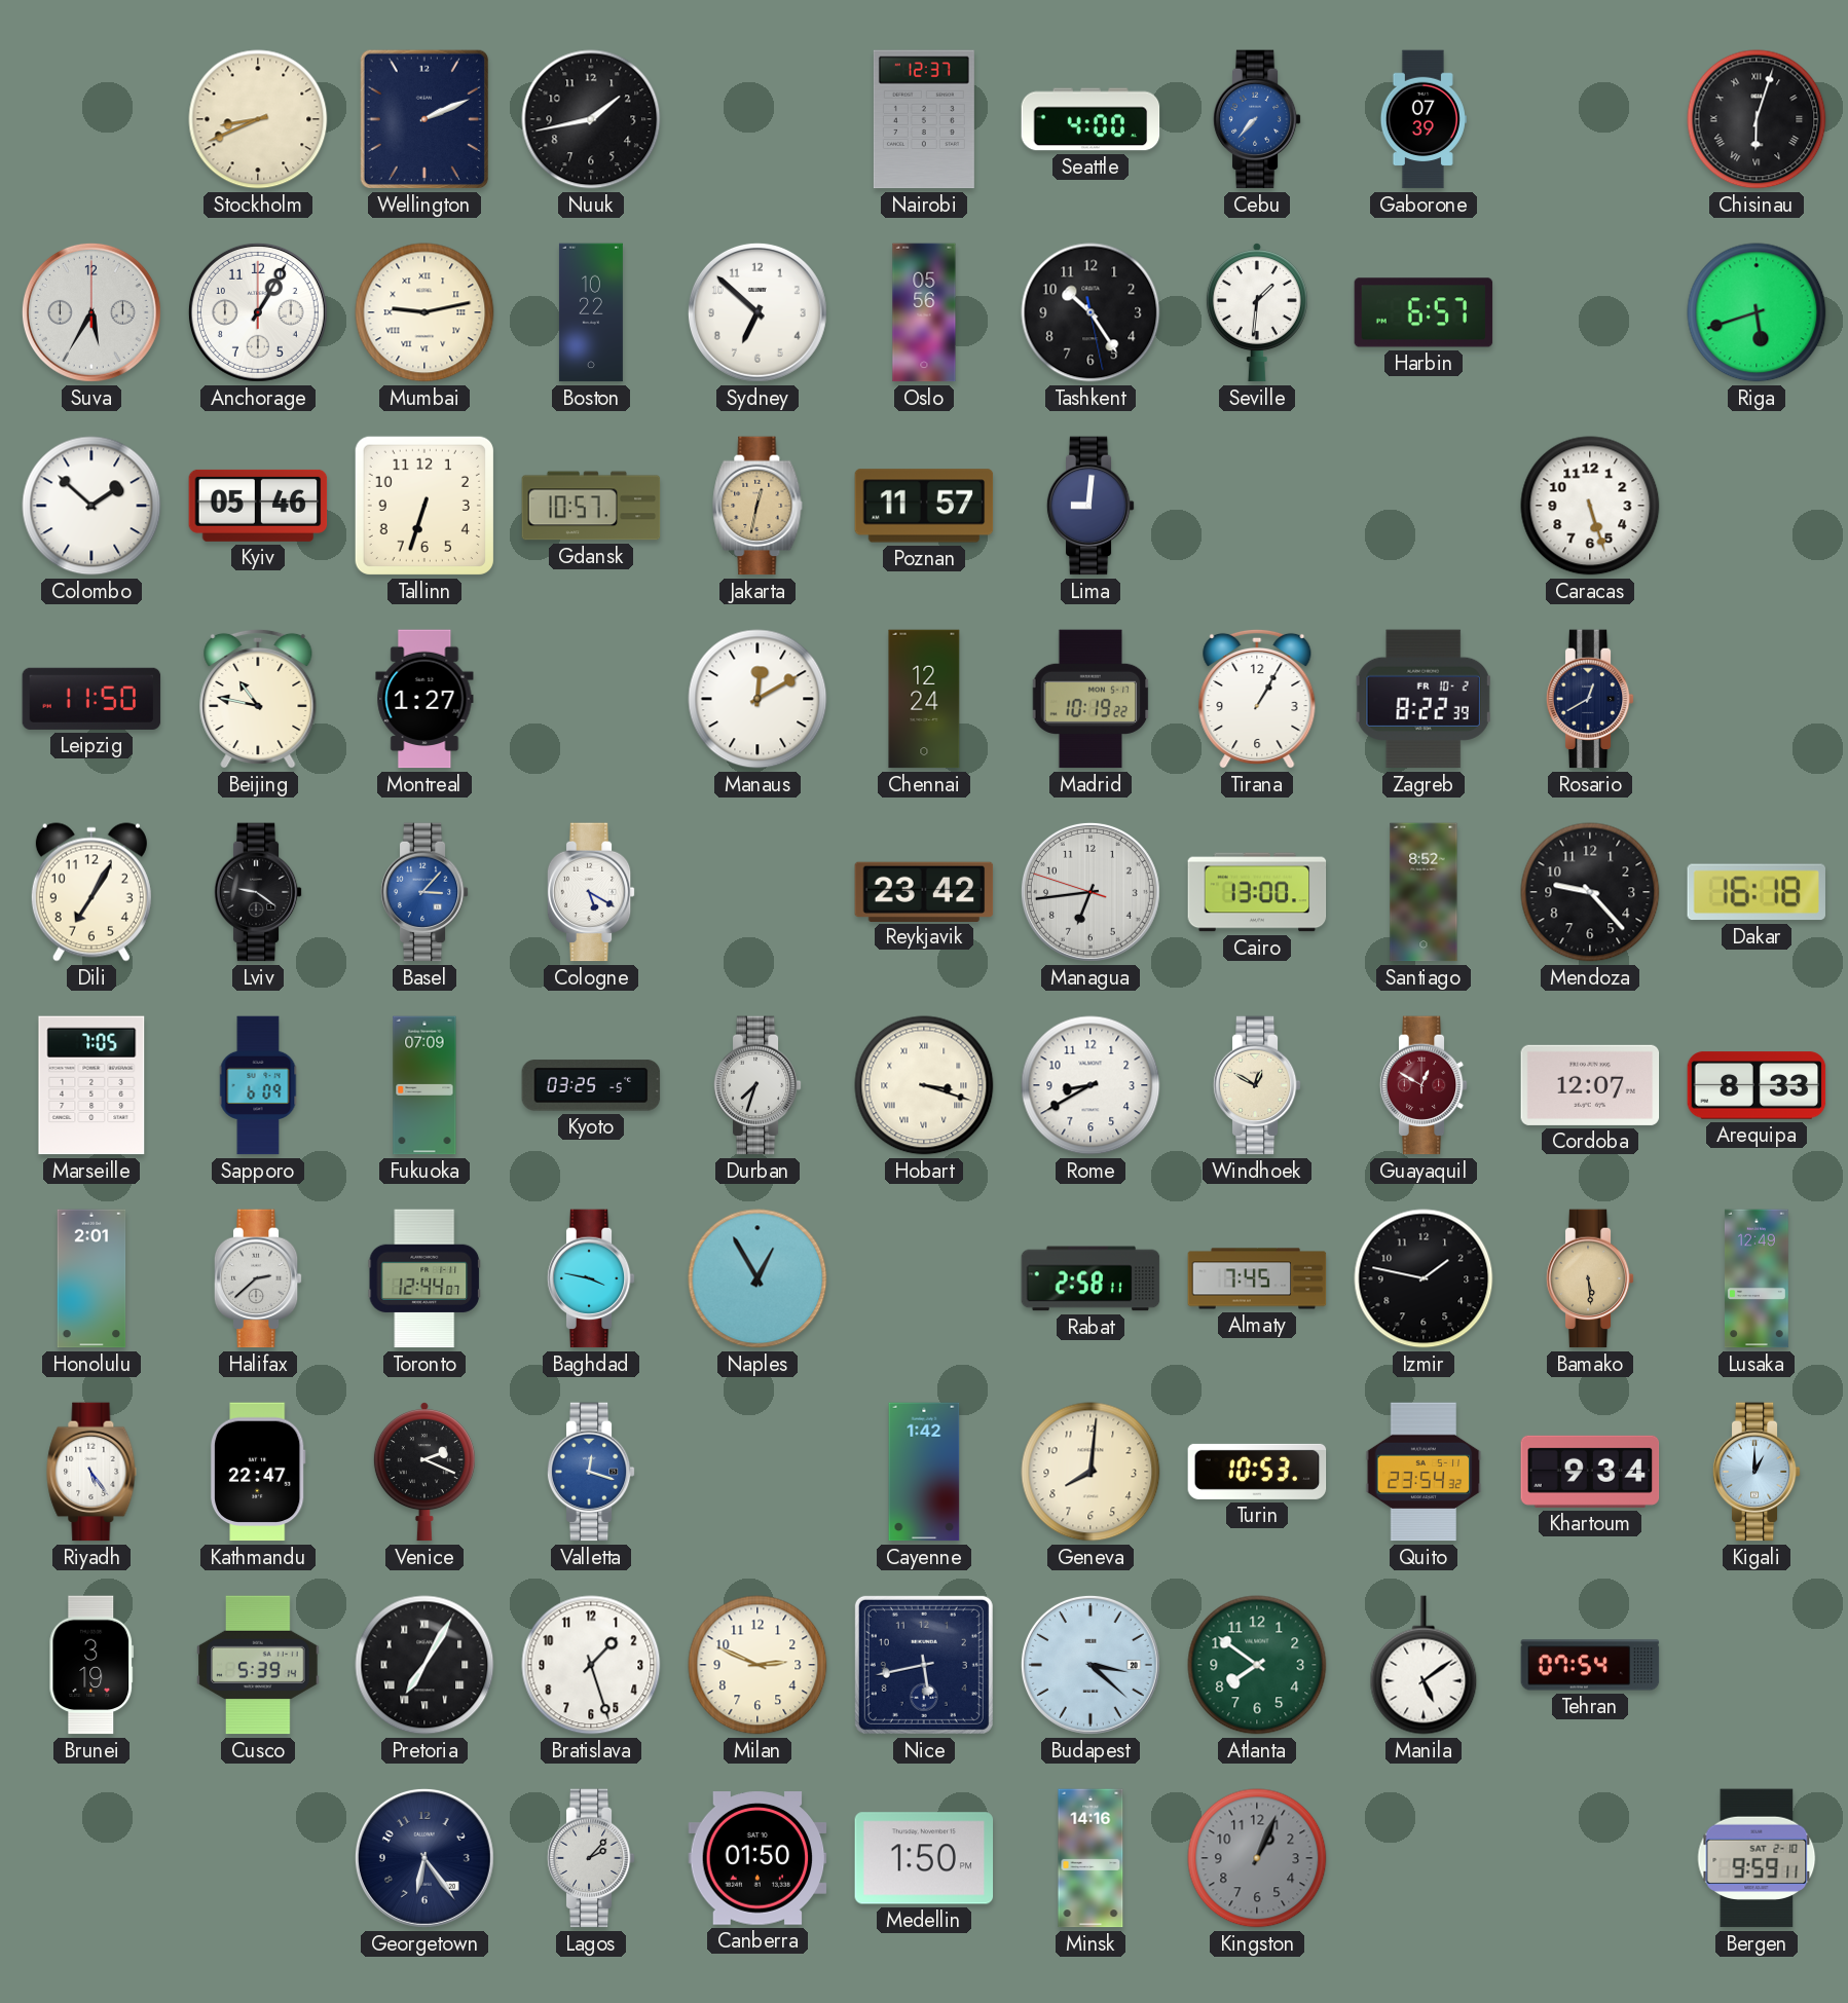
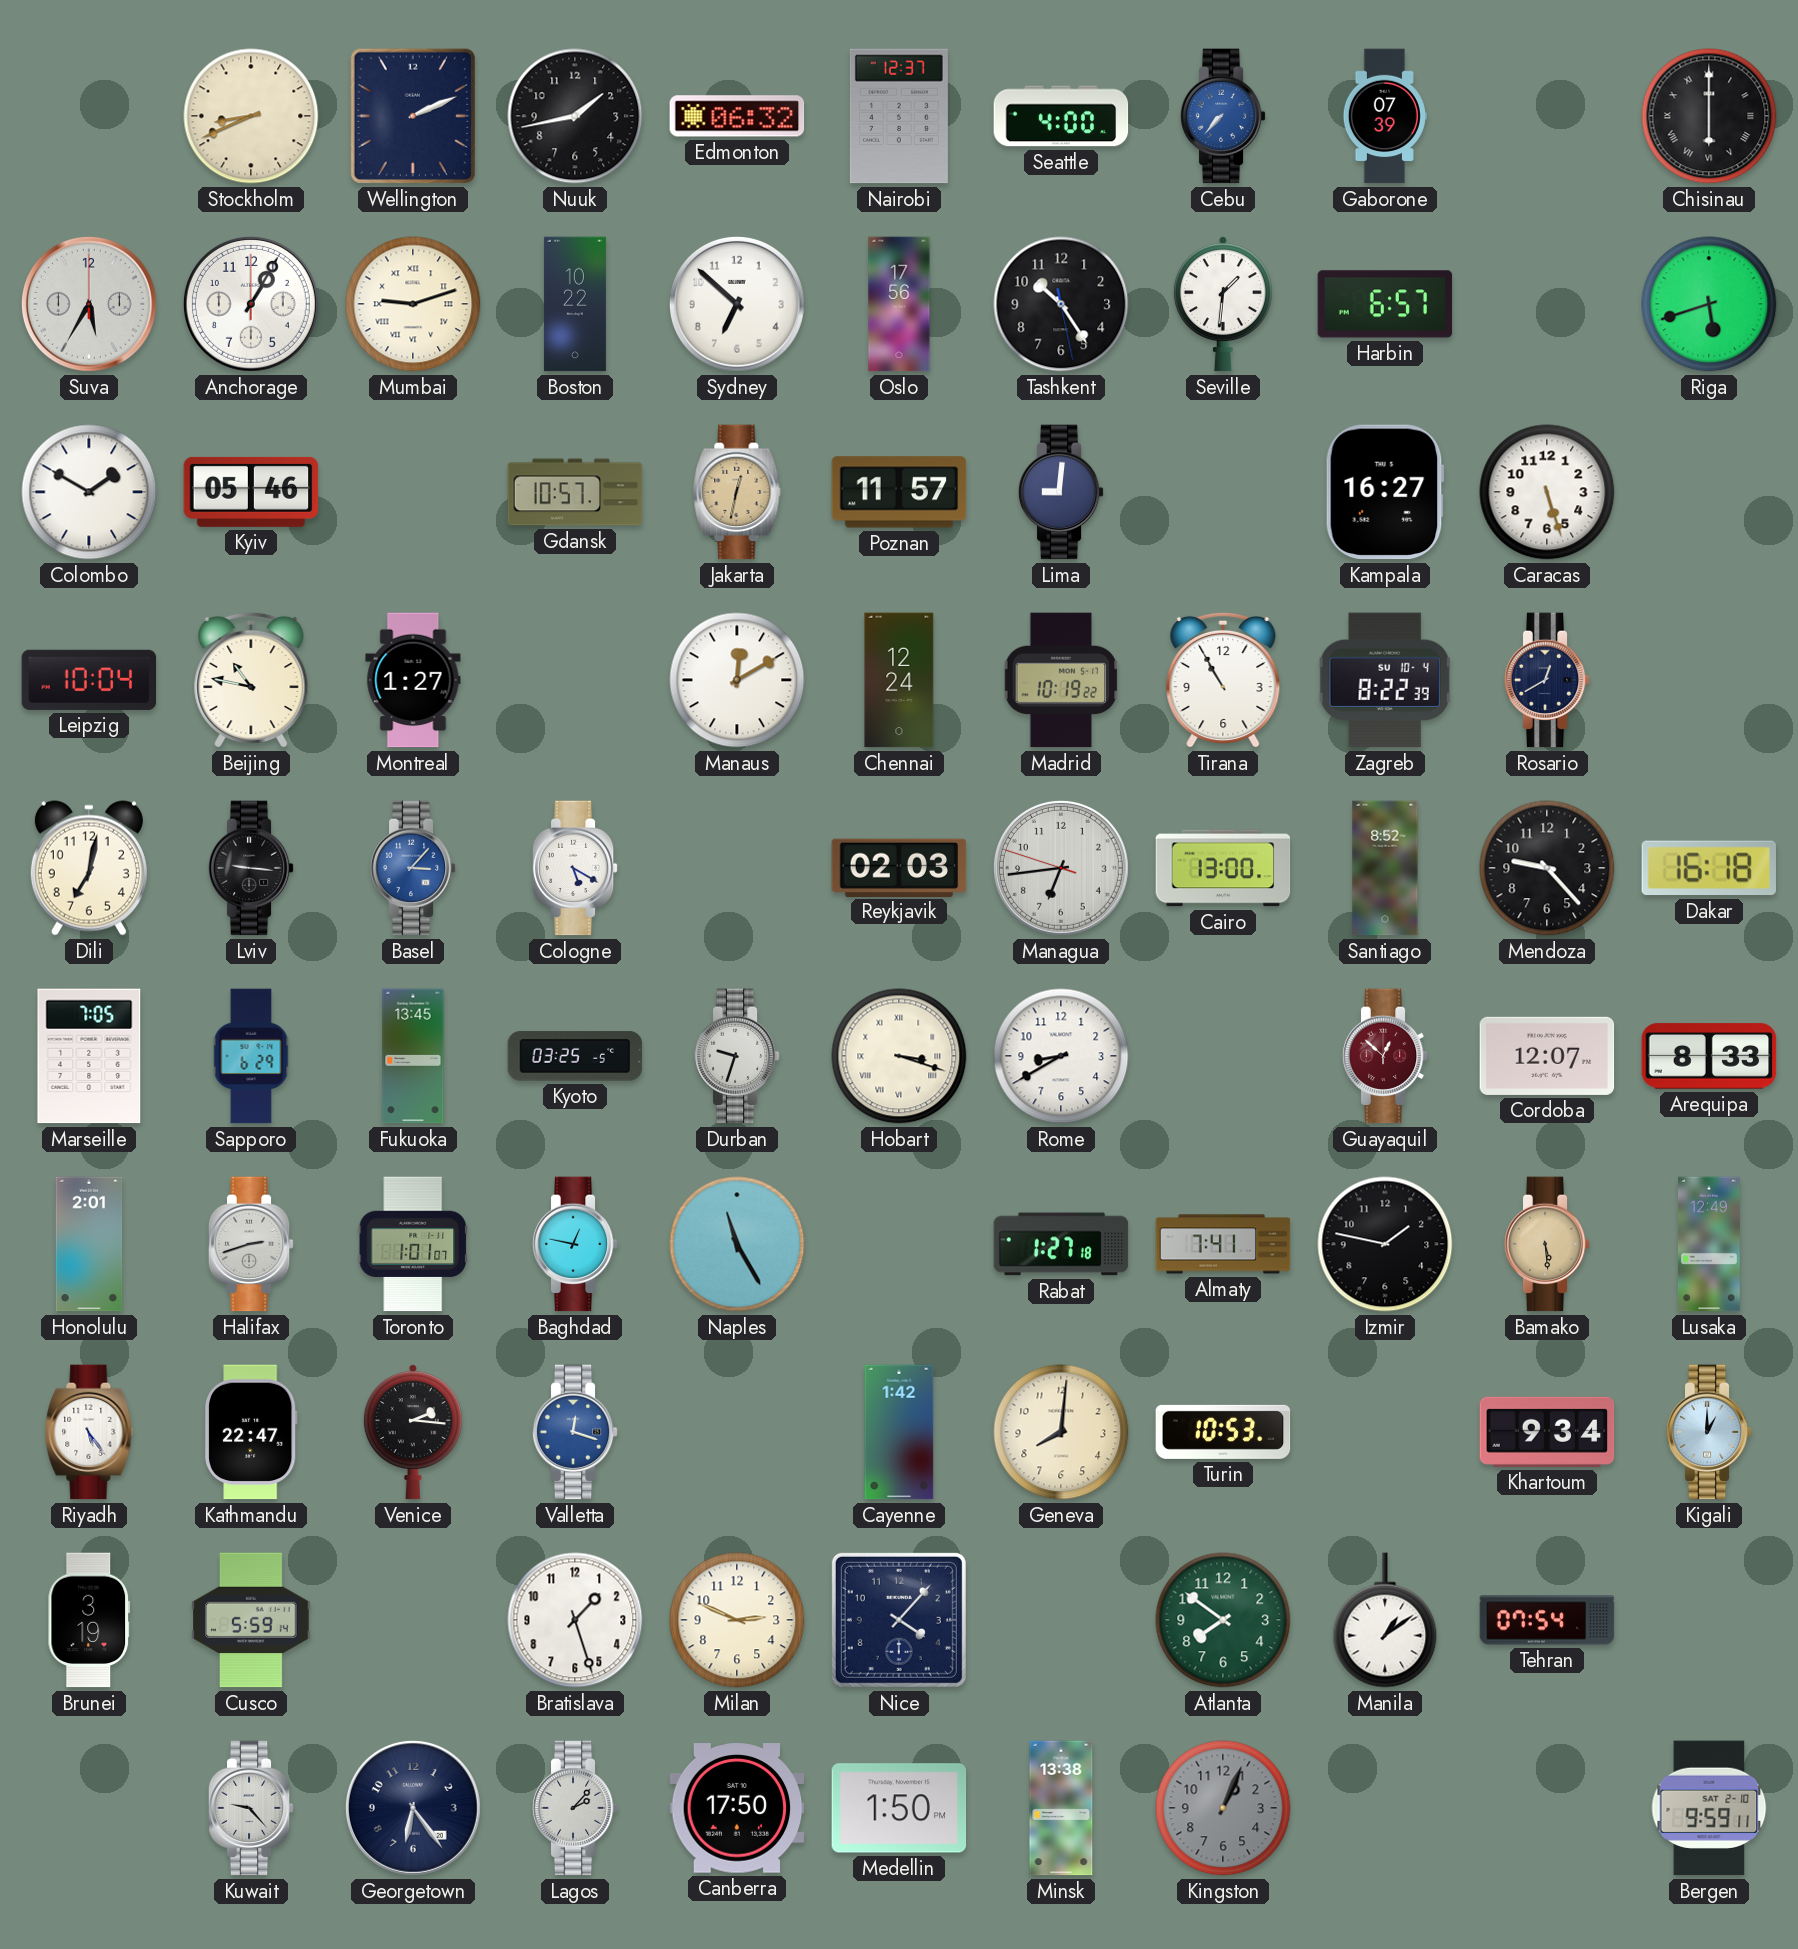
Edmonton: none -> 06:32 (737, 116)
Chisinau: 6:03 -> 6:00 (1709, 116)
Mumbai: 9:13 -> 9:12 (413, 304)
Oslo: 05:56 -> 17:56 (899, 304)
Colombo: 1:52 -> 1:50 (89, 492)
Tallinn: 6:33 -> none (424, 506)
Kampala: none -> 16:27 (1385, 492)
Leipzig: 11:50 -> 10:04 (89, 680)
Tirana: 1:05 -> 10:55 (1223, 680)
Zagreb date: FR 10-2 -> SU 10-4 (1385, 680)
Dili: 7:05 -> 7:02 (89, 868)
Lviv: 9:21 -> 9:16 (251, 868)
Reykjavik: 23:42 -> 02:03 (899, 867)
Sapporo: 6:09 -> 6:29 (251, 1056)
Fukuoka: 07:09 -> 13:45 (413, 1056)
Durban: 7:33 -> 9:33 (737, 1056)
Windhoek: 12:50 -> none (1257, 1085)
Guayaquil: 12:50 -> 12:52 (1385, 1056)
Halifax: 2:38 -> 2:42 (251, 1244)
Toronto: 12:44 -> 1:01 (412, 1244)
Baghdad: 3:47 -> 12:47 (575, 1244)
Naples: 12:55 -> 11:25 (737, 1244)
Rabat: 2:58 -> 1:27 (1061, 1244)
Almaty: 7:45 -> 7:41 (1223, 1244)
Venice: 2:19 -> 2:16 (413, 1432)
Quito: 23:54 -> none (1424, 1472)
Cusco: 5:39 -> 5:59 (251, 1620)
Pretoria: 7:05 -> none (424, 1665)
Nice: 5:43 -> 4:07 (899, 1620)
Budapest: 3:22 -> none (1091, 1665)
Manila: 5:09 -> 1:09 (1385, 1620)
Kuwait: none -> 9:23 (251, 1808)
Canberra: 01:50 -> 17:50 (737, 1808)
Minsk: 14:16 -> 13:38 (1061, 1808)
